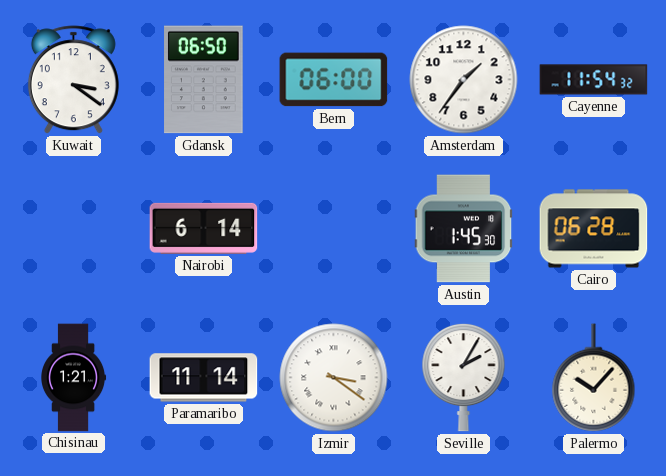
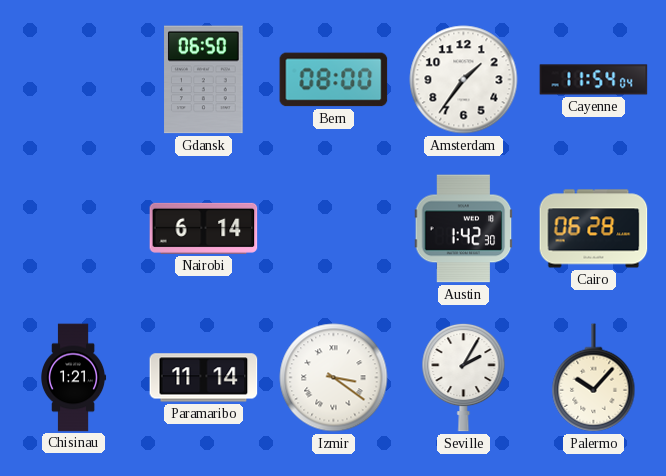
Kuwait: 3:21 -> none (73, 80)
Bern: 06:00 -> 08:00 (334, 80)
Cayenne: 11:54:32 -> 11:54:04 (594, 80)
Austin: 1:45 -> 1:42 (464, 229)
